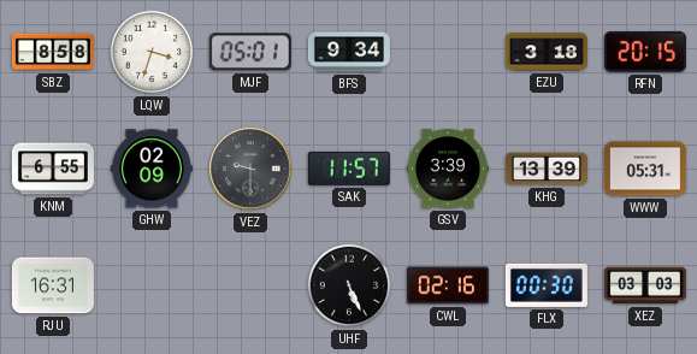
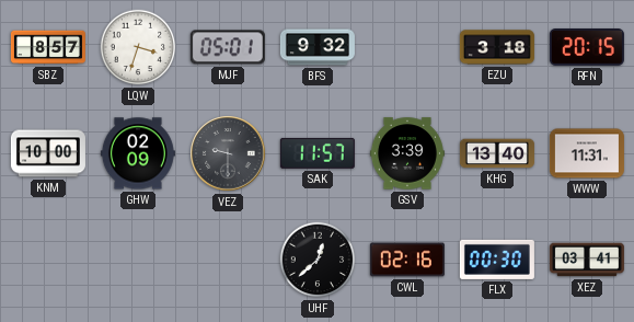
SBZ: 8:58 -> 8:57 (48, 47)
BFS: 9:34 -> 9:32 (318, 47)
KNM: 6:55 -> 10:00 (48, 153)
KHG: 13:39 -> 13:40 (497, 153)
WWW: 05:31 -> 11:31 (587, 153)
RJU: 16:31 -> none (53, 285)
UHF: 5:26 -> 12:38 (318, 260)
XEZ: 03:03 -> 03:41 (587, 260)
